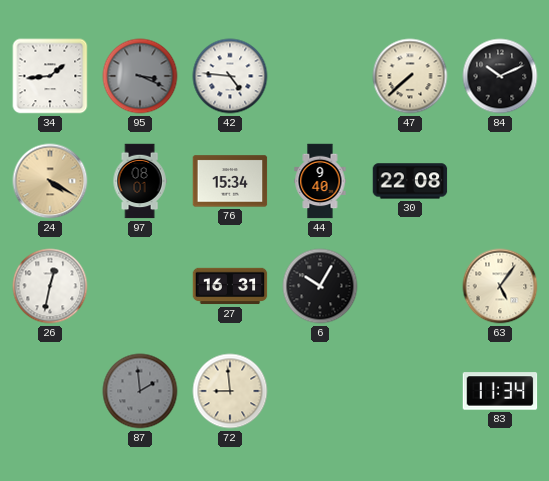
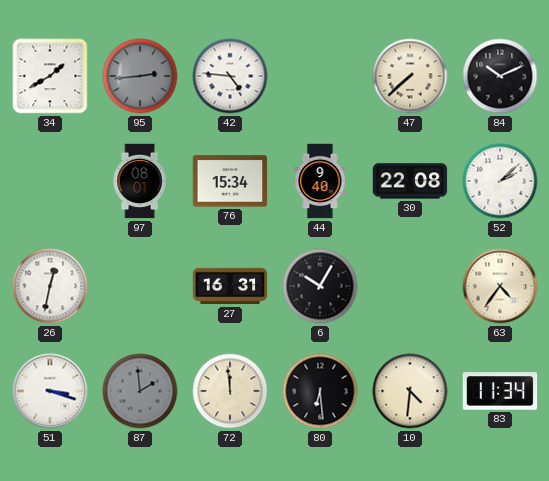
34: 1:44 -> 1:40 (50, 76)
95: 3:19 -> 2:44 (140, 76)
24: 4:20 -> none (50, 181)
52: none -> 2:08 (500, 181)
63: 5:06 -> 4:36 (500, 286)
51: none -> 3:18 (50, 391)
72: 8:59 -> 11:59 (230, 391)
80: none -> 6:29 (320, 391)
10: none -> 4:31 (410, 391)
